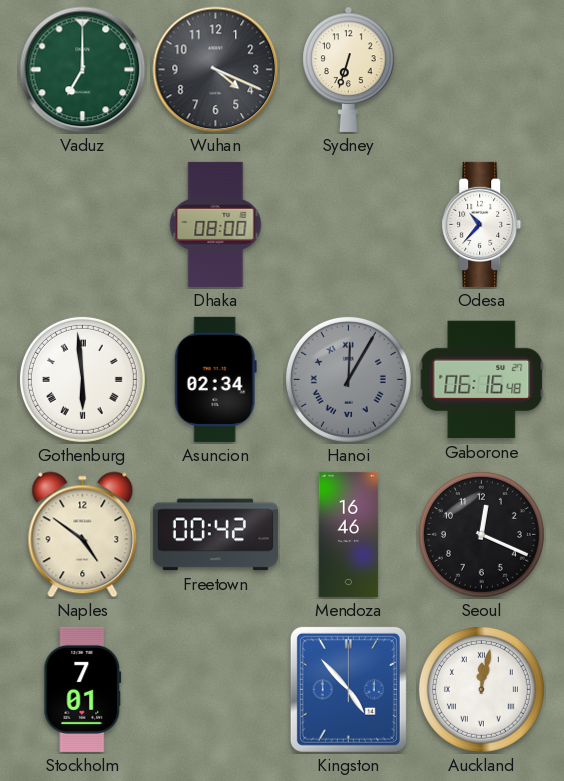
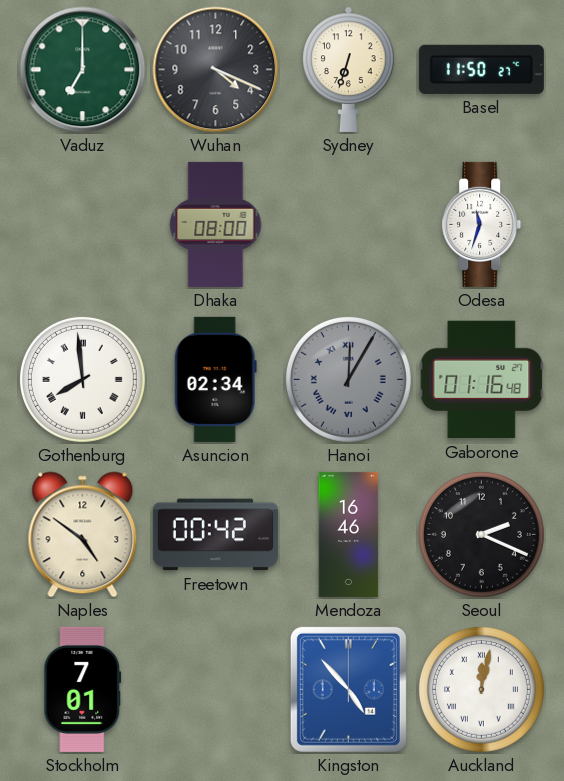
Basel: none -> 11:50 (481, 69)
Odesa: 10:37 -> 11:33 (482, 224)
Gothenburg: 5:59 -> 7:59 (82, 379)
Gaborone: 06:16 -> 01:16 (482, 380)
Seoul: 12:19 -> 2:19 (481, 534)
